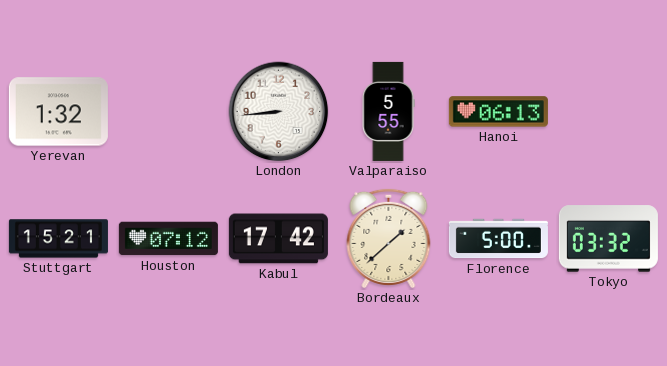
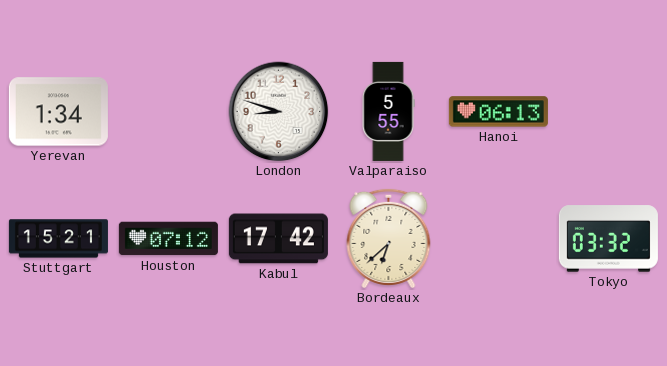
Yerevan: 1:32 -> 1:34 (58, 112)
London: 8:44 -> 8:48 (279, 112)
Bordeaux: 1:38 -> 6:38 (389, 238)
Florence: 5:00 -> none (498, 239)
